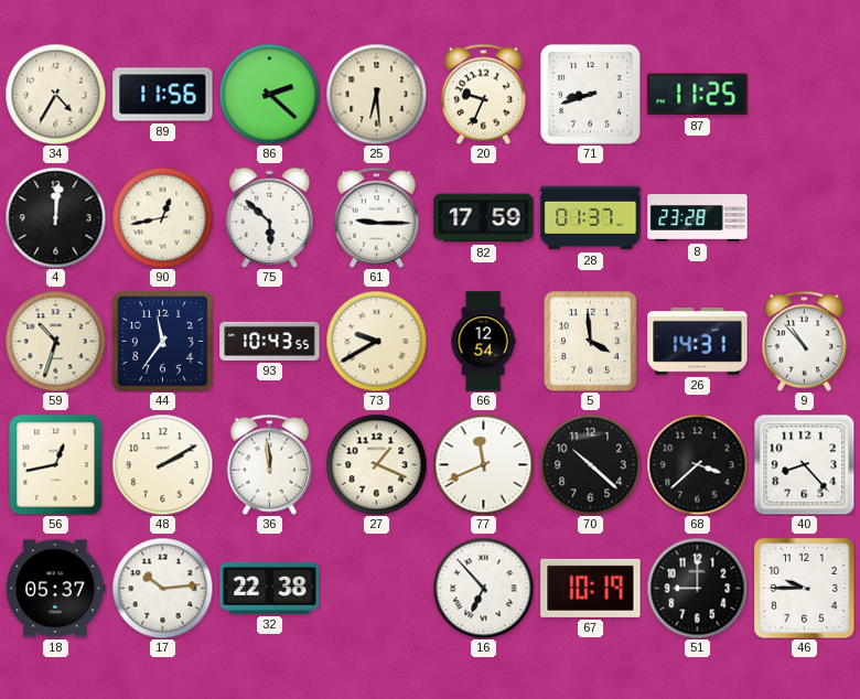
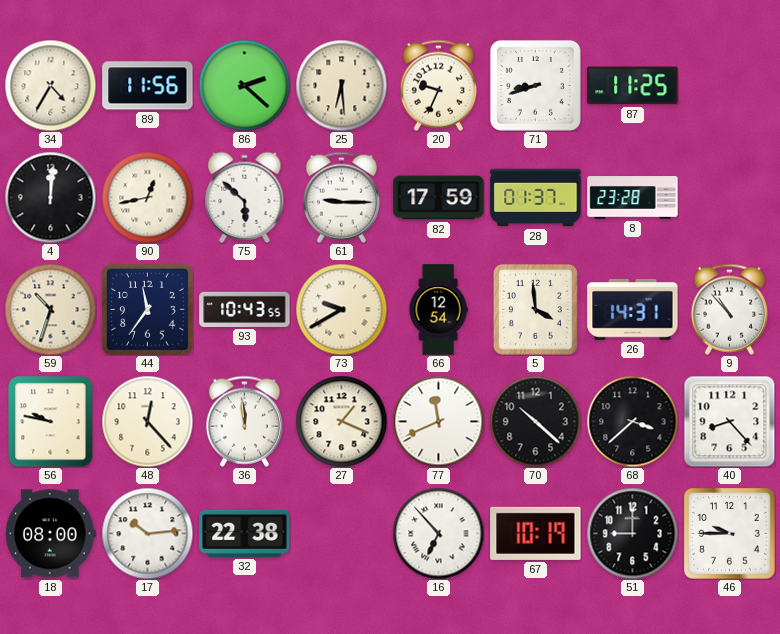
56: 12:43 -> 9:47 (51, 421)
48: 2:10 -> 12:23 (147, 421)
18: 05:37 -> 08:00 (51, 534)
